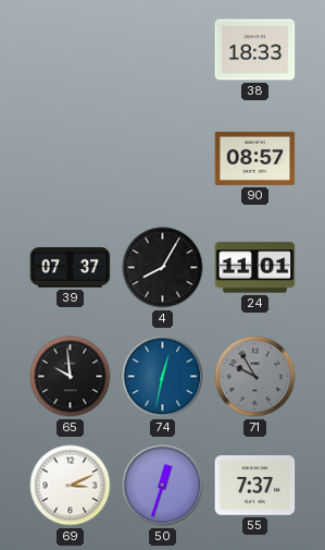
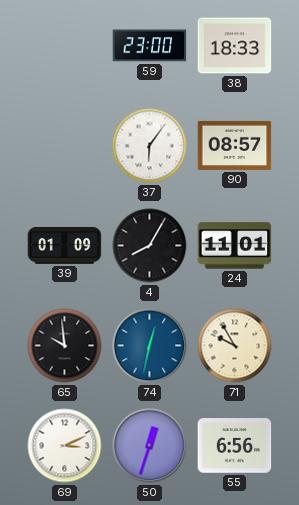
59: none -> 23:00 (150, 46)
37: none -> 6:06 (150, 146)
39: 07:37 -> 01:09 (65, 246)
71 dial: grey -> cream (235, 346)
55: 7:37 -> 6:56 (235, 446)
